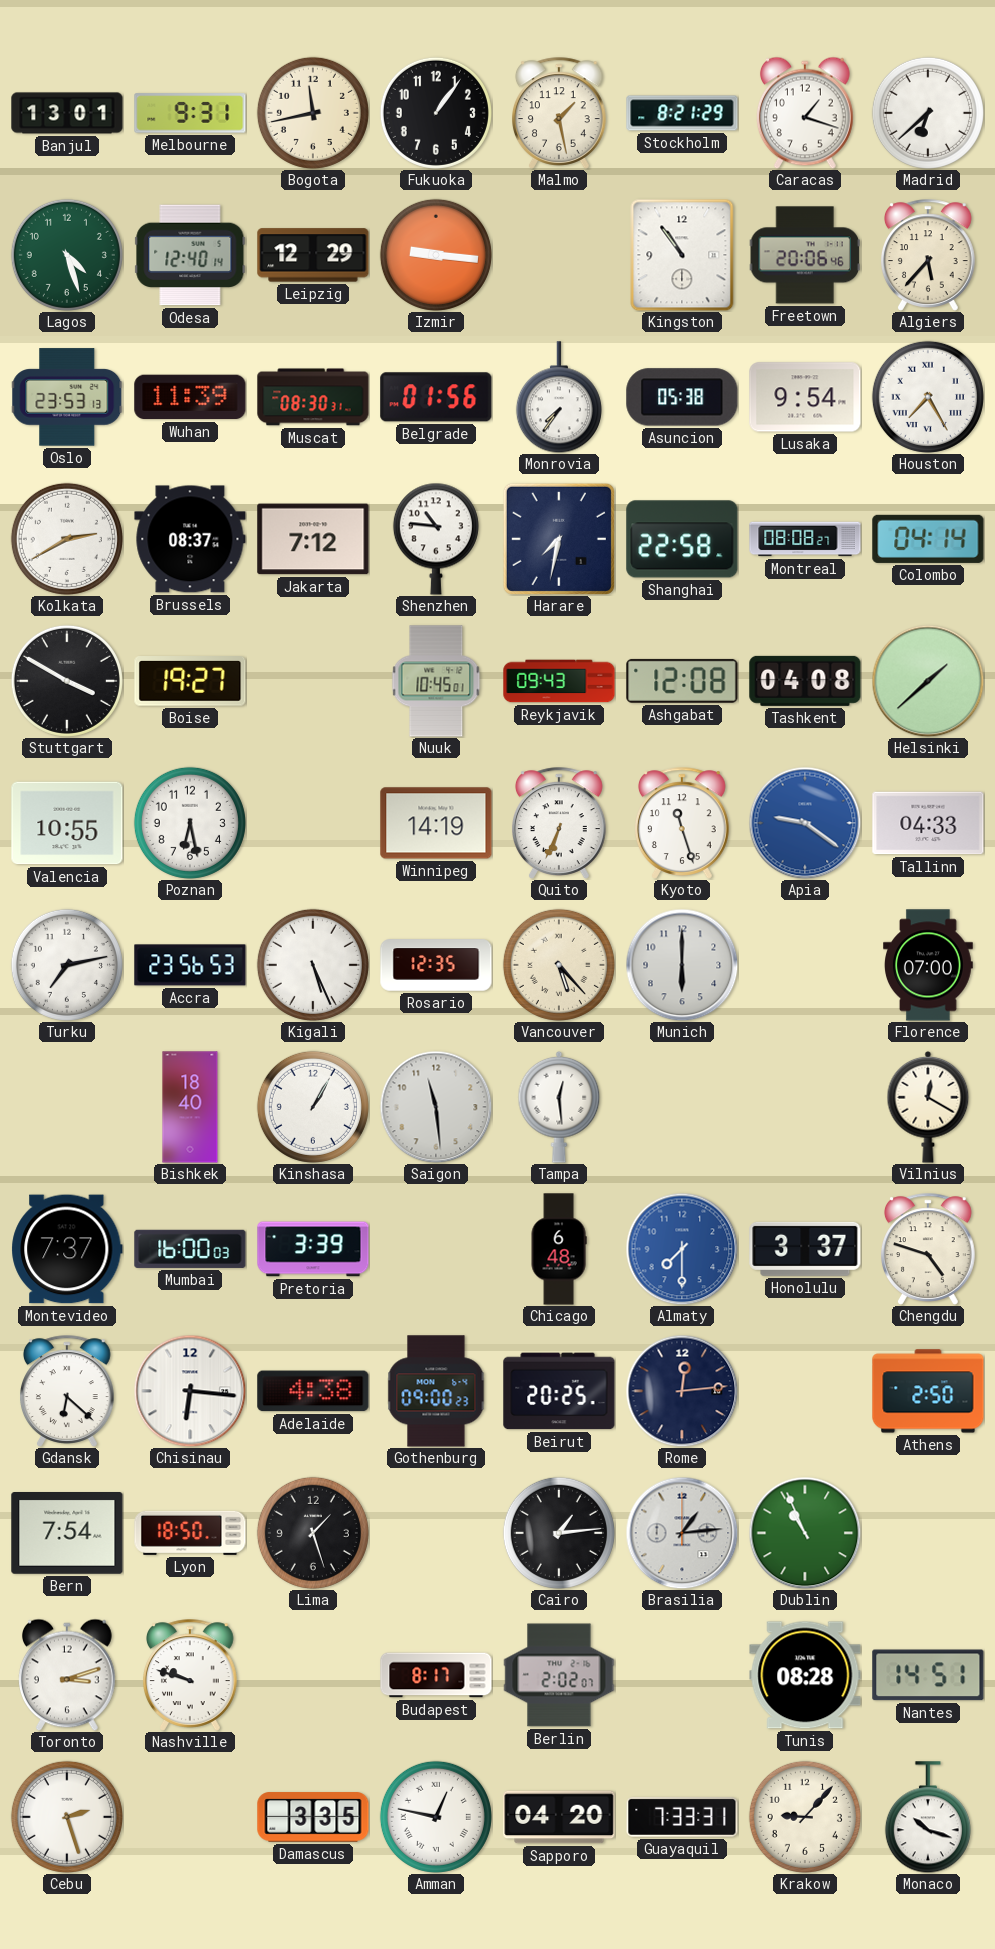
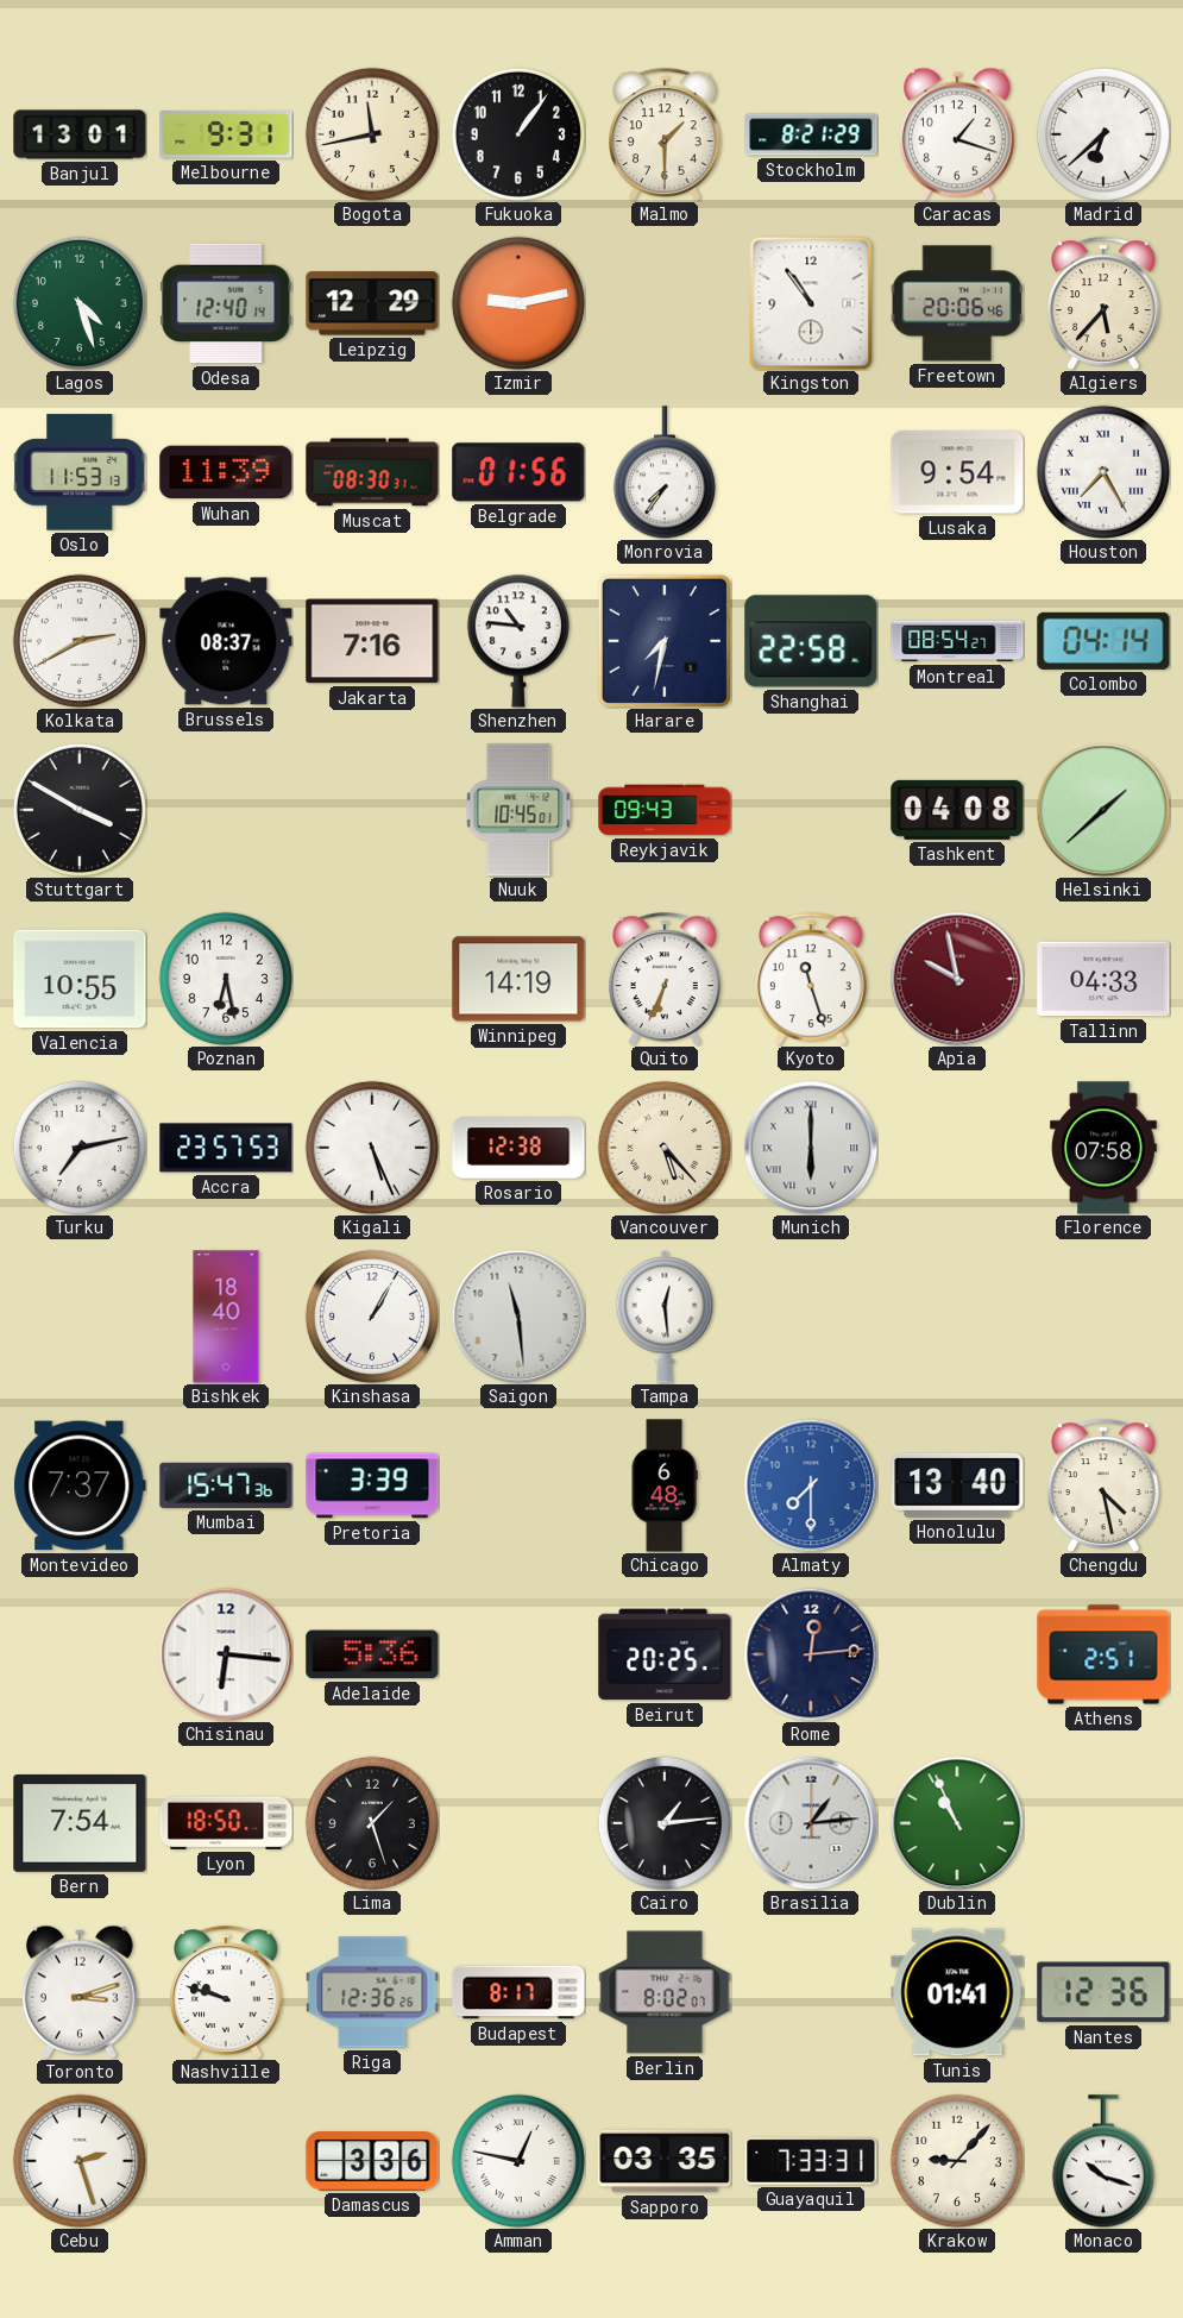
Malmo: 1:28 -> 1:30 (666, 134)
Izmir: 9:16 -> 9:13 (518, 303)
Oslo: 23:53 -> 11:53 (80, 472)
Asuncion: 05:38 -> none (682, 397)
Jakarta: 7:12 -> 7:16 (372, 641)
Montreal: 08:08 -> 08:54 (957, 641)
Boise: 19:27 -> none (190, 681)
Ashgabat: 12:08 -> none (682, 681)
Apia: 9:21 -> 9:58 (957, 979)
Apia dial: blue -> burgundy (957, 979)
Accra: 23:56 -> 23:57 (226, 1148)
Rosario: 12:35 -> 12:38 (518, 1148)
Munich numerals: Arabic -> Roman (811, 1148)
Florence: 07:00 -> 07:58 (1105, 1148)
Vilnius: 12:20 -> none (928, 1107)
Mumbai: 16:00 -> 15:47 (226, 1485)
Honolulu: 3:37 -> 13:40 (957, 1485)
Chengdu: 4:48 -> 4:28 (1105, 1485)
Gdansk: 6:22 -> none (68, 1391)
Adelaide: 4:38 -> 5:36 (372, 1654)
Gothenburg: 09:00 -> none (436, 1391)
Athens: 2:50 -> 2:51 (1103, 1654)
Riga: none -> 12:36 (372, 1992)
Berlin: 2:02 -> 8:02 (665, 1992)
Tunis: 08:28 -> 01:41 (957, 1992)
Nantes: 14:51 -> 12:36 (1103, 1992)
Damascus: 3:35 -> 3:36 (372, 2161)
Sapporo: 04:20 -> 03:35 (665, 2161)
